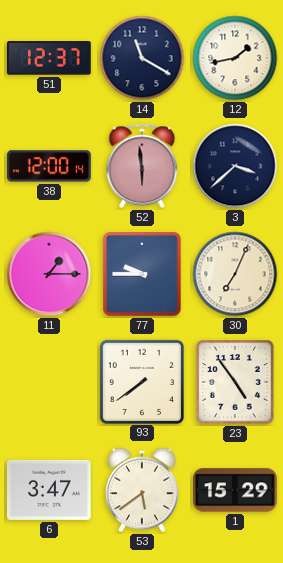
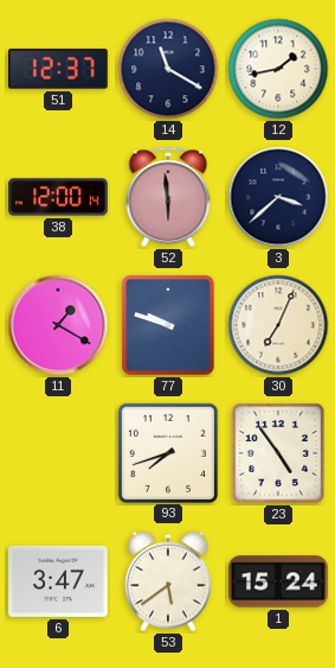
11: 1:15 -> 1:20 (58, 325)
77: 9:45 -> 9:48 (168, 325)
93: 7:39 -> 7:42 (167, 452)
1: 15:29 -> 15:24 (279, 581)
